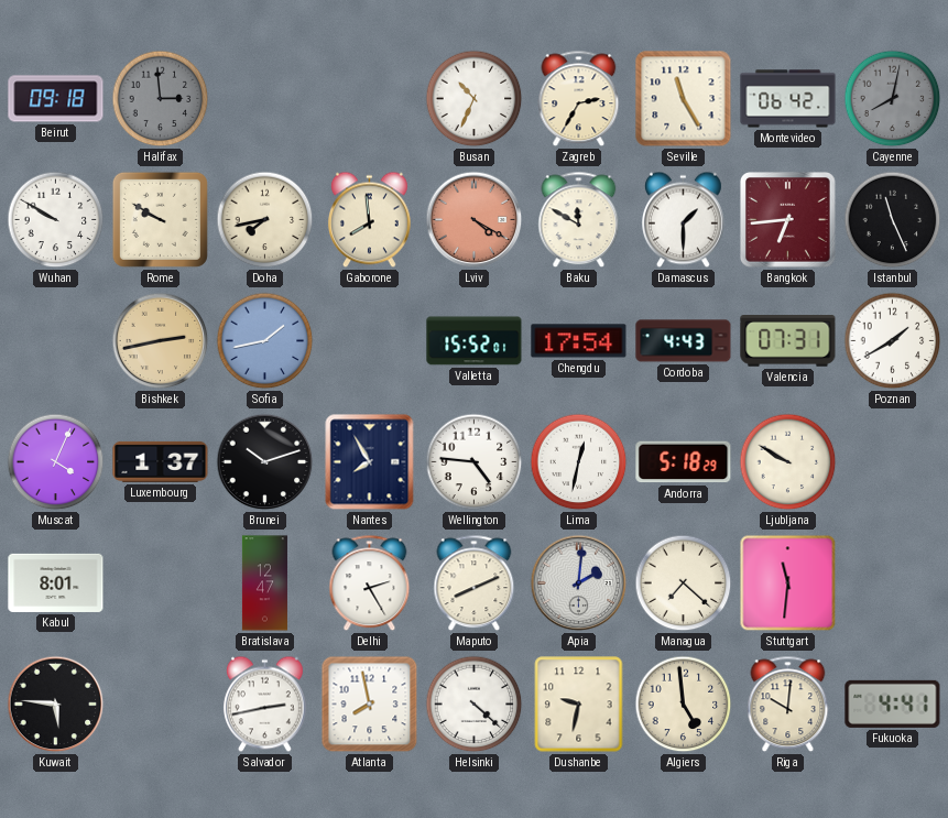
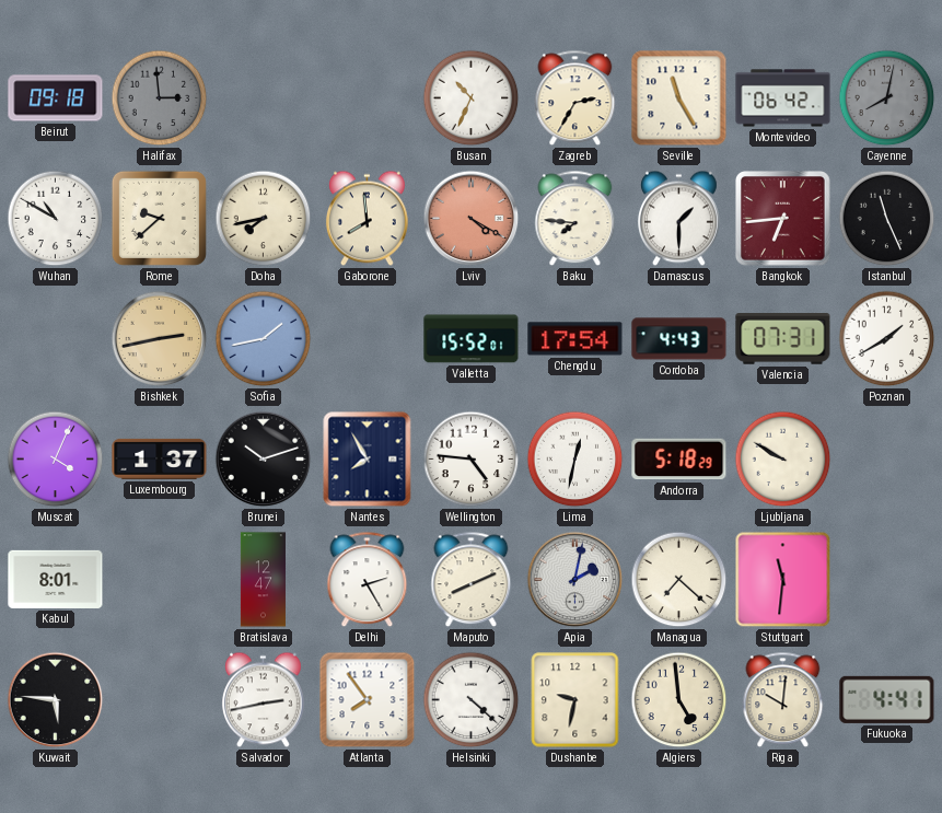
Wuhan: 9:50 -> 10:50 (56, 219)
Rome: 9:50 -> 9:38 (159, 218)
Baku: 11:50 -> 7:46 (575, 219)
Apia: 2:01 -> 2:02 (575, 580)
Atlanta: 7:58 -> 7:54 (368, 700)
